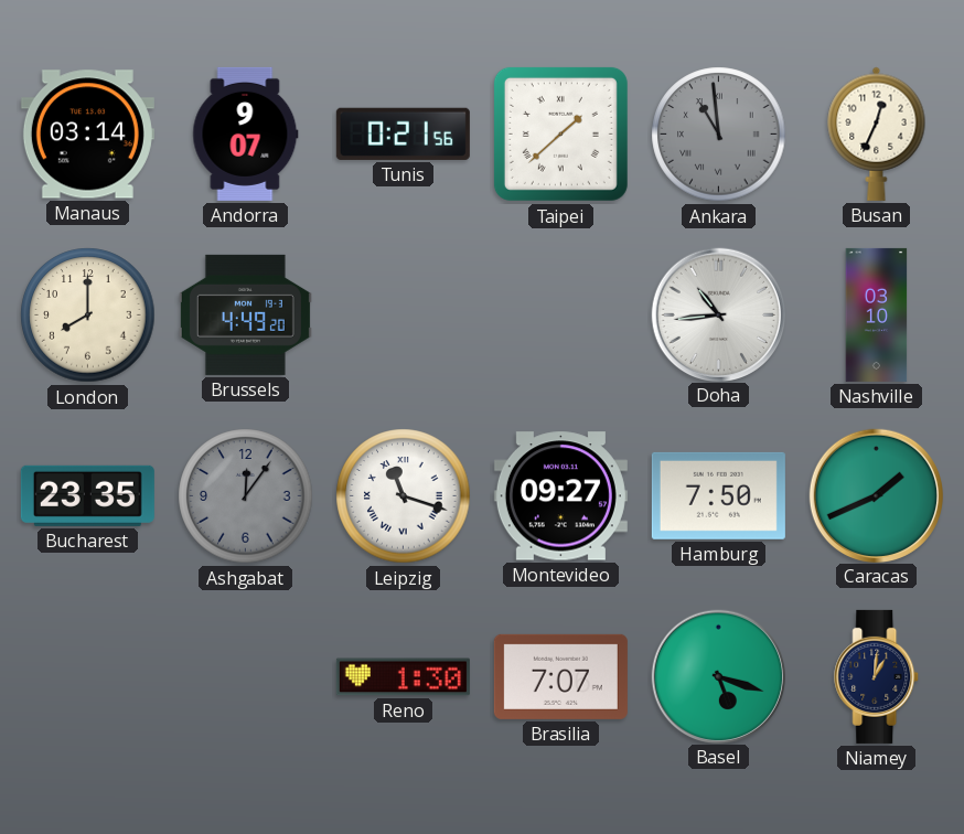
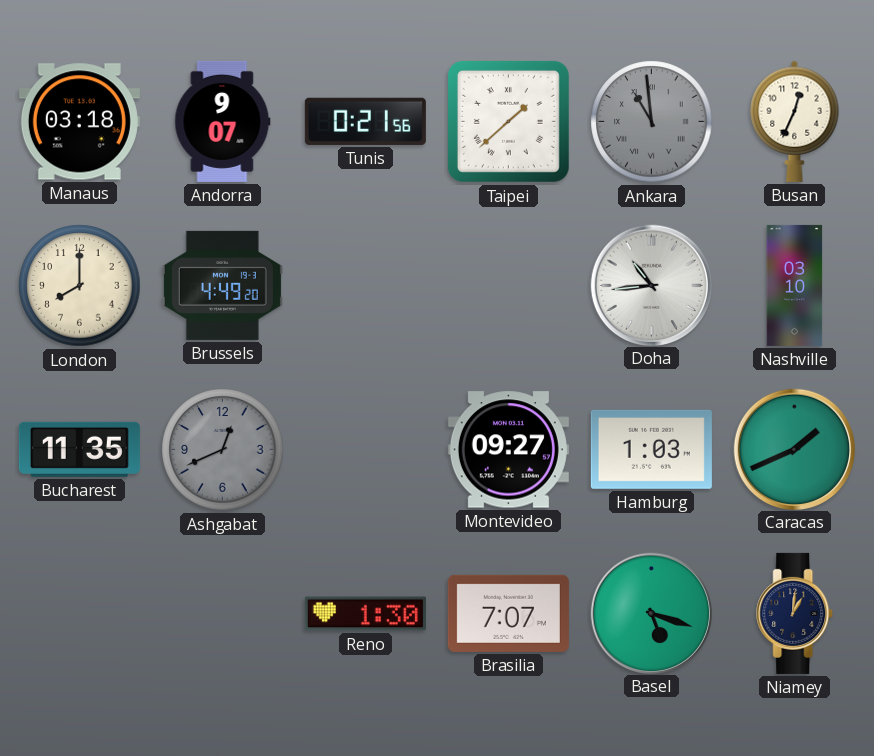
Manaus: 03:14 -> 03:18 (79, 122)
Bucharest: 23:35 -> 11:35 (79, 449)
Ashgabat: 12:06 -> 12:41 (223, 450)
Leipzig: 11:18 -> none (404, 496)
Hamburg: 7:50 -> 1:03 (651, 449)
